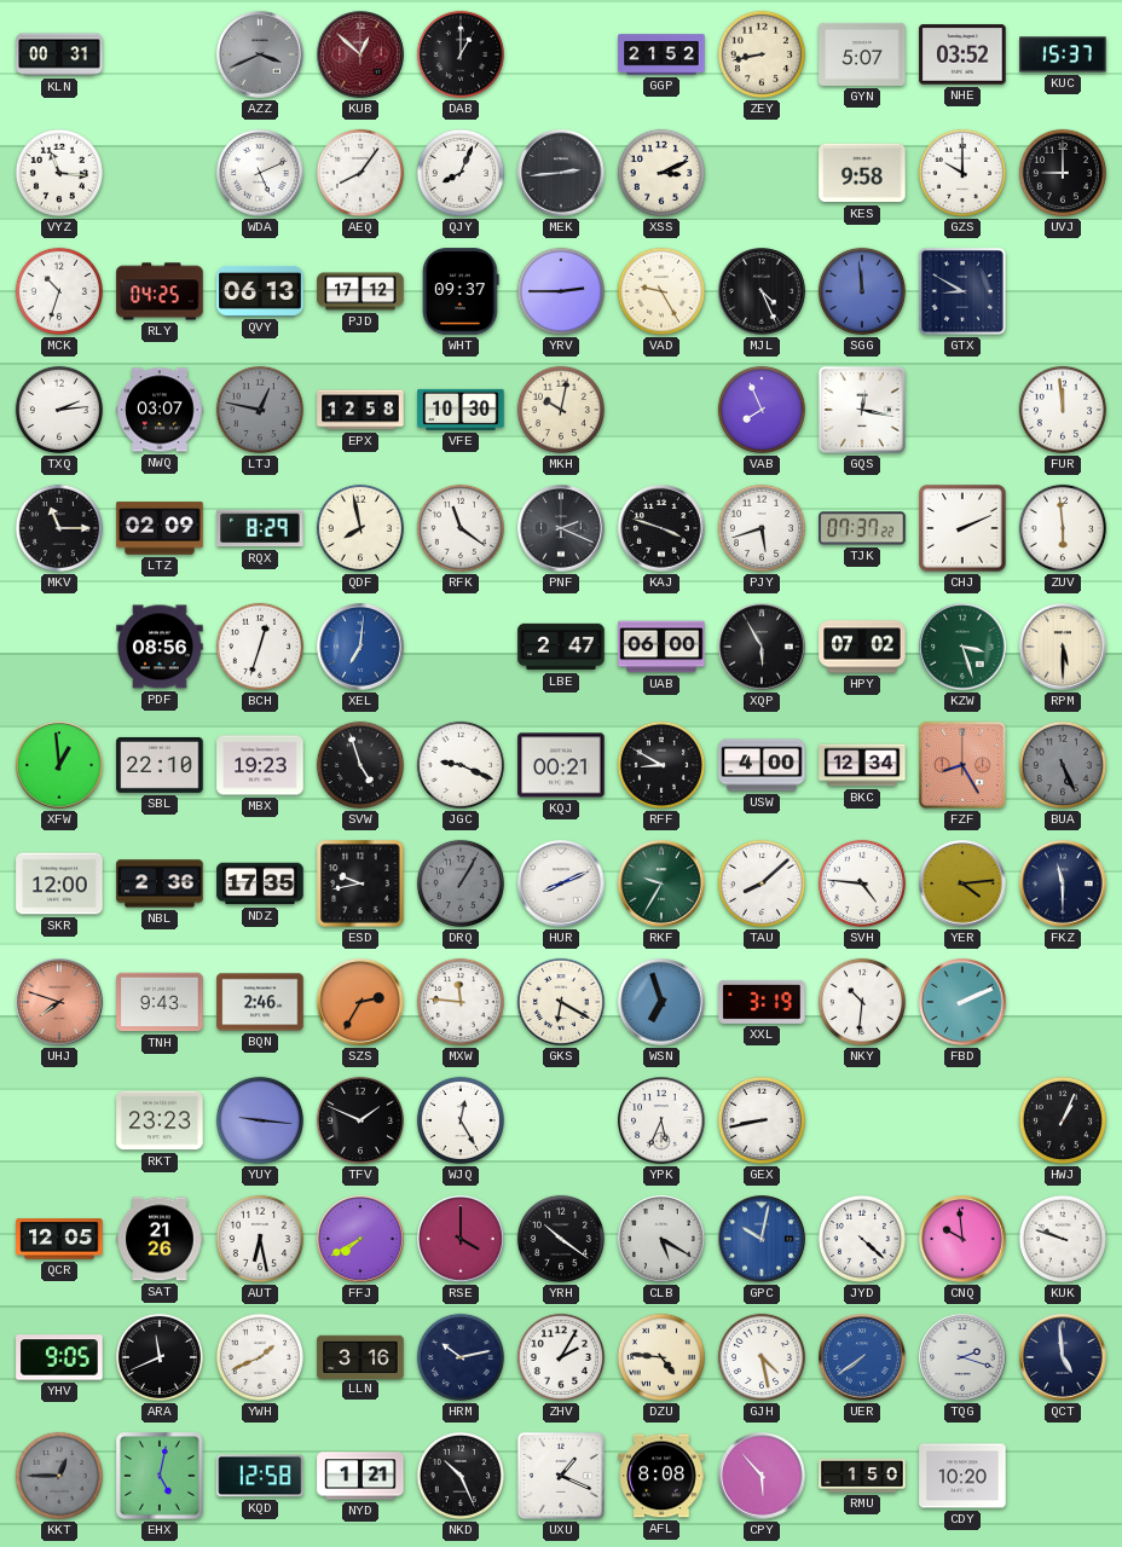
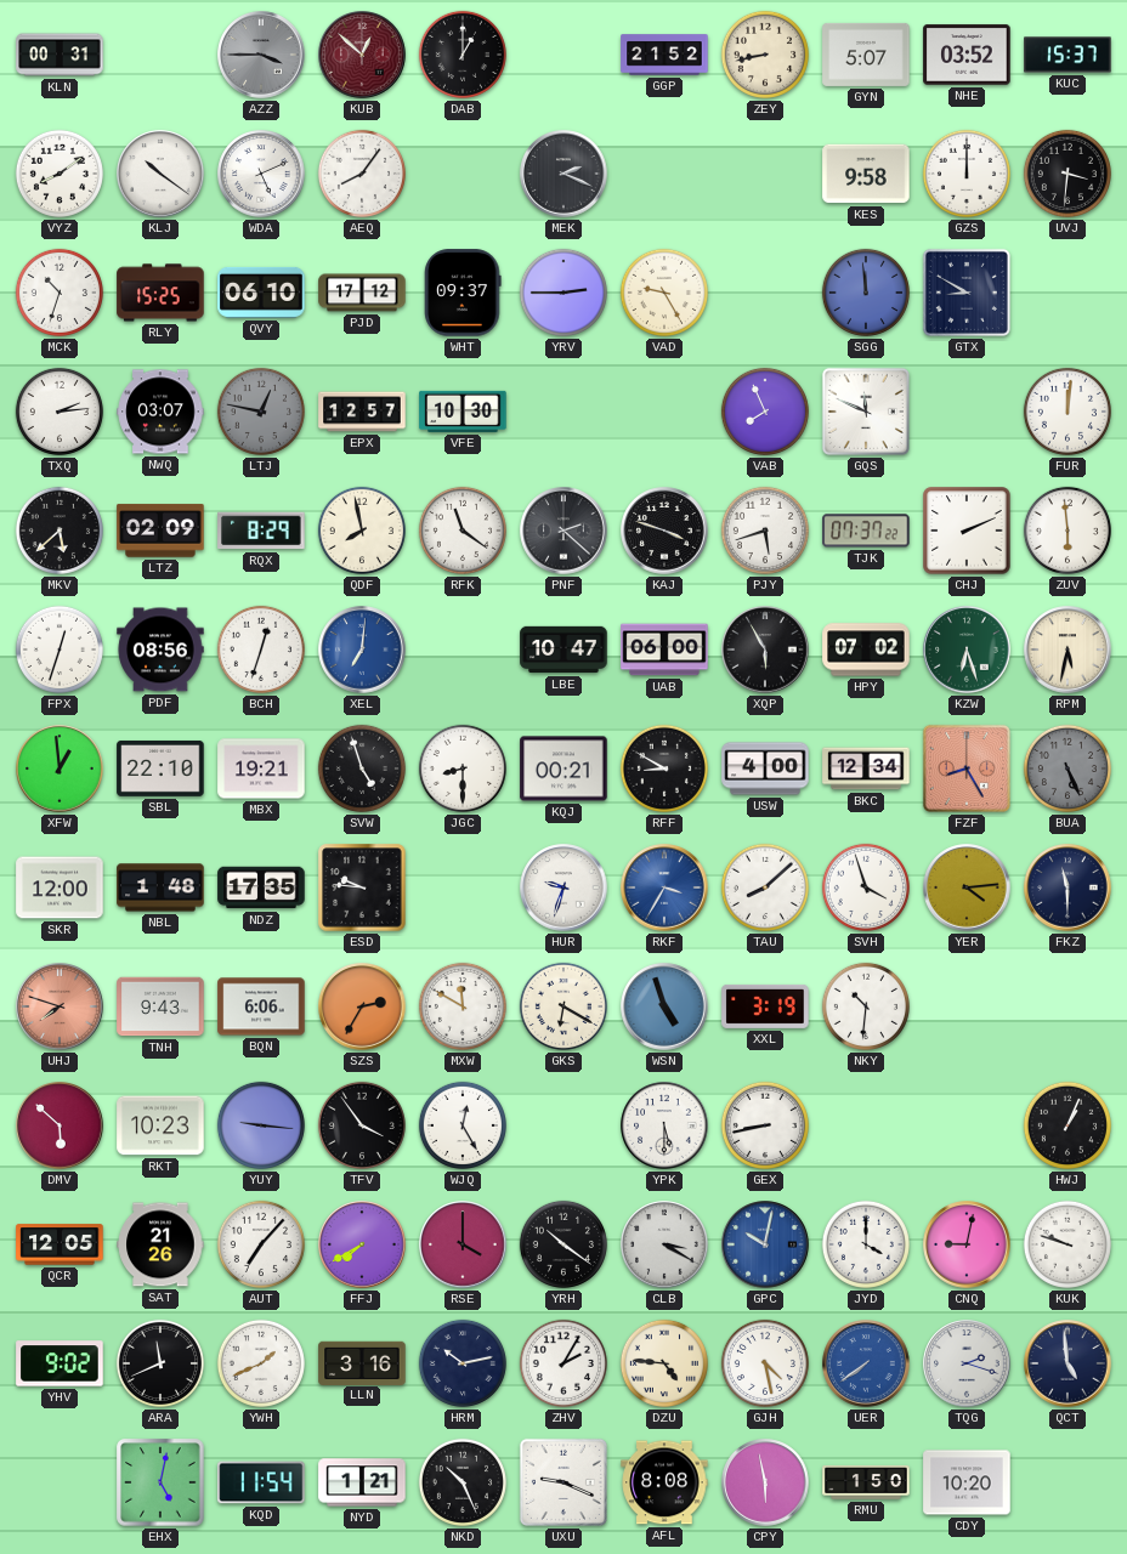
AZZ: 3:41 -> 3:45 (261, 55)
VYZ: 11:16 -> 8:09 (60, 174)
KLJ: none -> 10:21 (160, 174)
QJY: 8:04 -> none (461, 173)
MEK: 2:44 -> 2:19 (563, 174)
XSS: 3:11 -> none (661, 173)
GZS: 10:00 -> 12:00 (967, 174)
UVJ: 9:00 -> 3:31 (1067, 174)
RLY: 04:25 -> 15:25 (160, 293)
QVY: 06:13 -> 06:10 (261, 293)
MJL: 4:26 -> none (762, 291)
EPX: 12:58 -> 12:57 (362, 412)
MKH: 10:02 -> none (561, 410)
GQS: 12:17 -> 11:49 (866, 412)
FUR: 11:59 -> 12:01 (1067, 412)
MKV: 11:15 -> 5:38 (60, 531)
PNF: 2:19 -> 2:22 (563, 531)
FPX: none -> 12:33 (60, 650)
LBE: 2:47 -> 10:47 (563, 650)
KZW: 3:27 -> 6:27 (967, 650)
RPM: 5:30 -> 5:32 (1067, 650)
MBX: 19:23 -> 19:21 (261, 769)
JGC: 9:19 -> 8:30 (463, 769)
NBL: 2:36 -> 1:48 (160, 887)
ESD: 9:43 -> 9:46 (362, 887)
DRQ: 1:05 -> none (461, 883)
HUR: 8:11 -> 9:33 (563, 887)
RKF: 9:35 -> 3:35 (664, 887)
RKF dial: green -> blue (664, 887)
SVH: 4:46 -> 3:57 (866, 887)
BQN: 2:46 -> 6:06 (261, 1006)
MXW: 11:46 -> 11:50 (463, 1006)
WSN: 6:57 -> 4:57 (664, 1006)
FBD: 2:11 -> none (962, 1002)
DMV: none -> 5:52 (60, 1125)
RKT: 23:23 -> 10:23 (160, 1125)
TFV: 1:49 -> 3:54 (362, 1125)
YPK: 5:34 -> 5:30 (664, 1125)
AUT: 6:28 -> 7:07 (261, 1244)
CLB: 5:20 -> 3:20 (664, 1244)
JYD: 4:22 -> 4:00 (866, 1244)
CNQ: 9:59 -> 9:02 (967, 1244)
YHV: 9:05 -> 9:02 (60, 1363)
KKT: 12:45 -> none (59, 1476)
KQD: 12:58 -> 11:54 (261, 1482)
UXU: 1:19 -> 9:19 (563, 1482)
CPY: 5:53 -> 5:58 (765, 1482)
